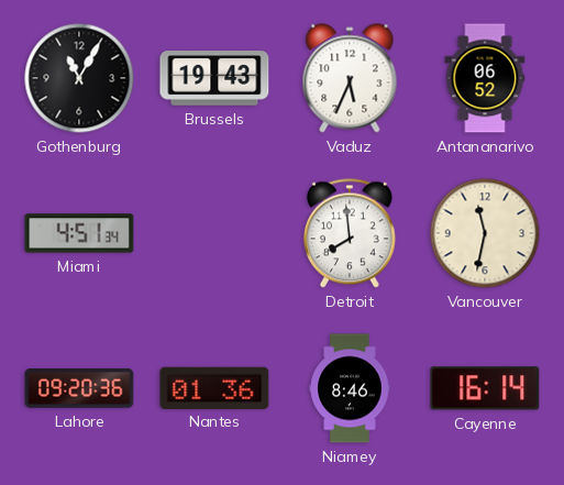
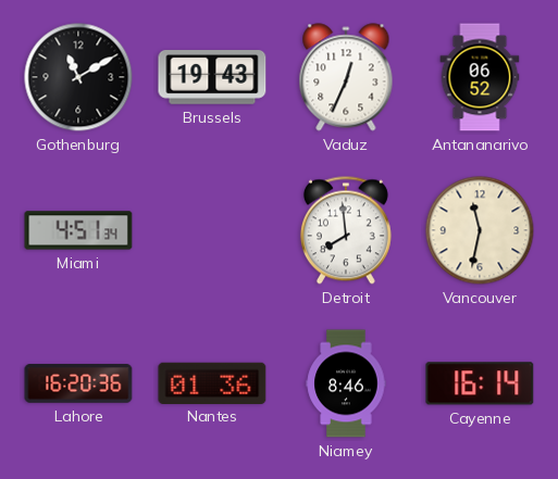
Gothenburg: 11:05 -> 11:10 (78, 77)
Vaduz: 5:34 -> 12:34 (346, 77)
Lahore: 09:20 -> 16:20 (78, 383)
